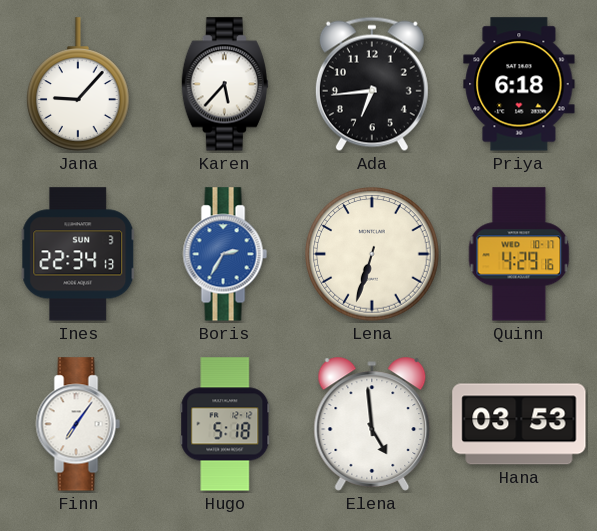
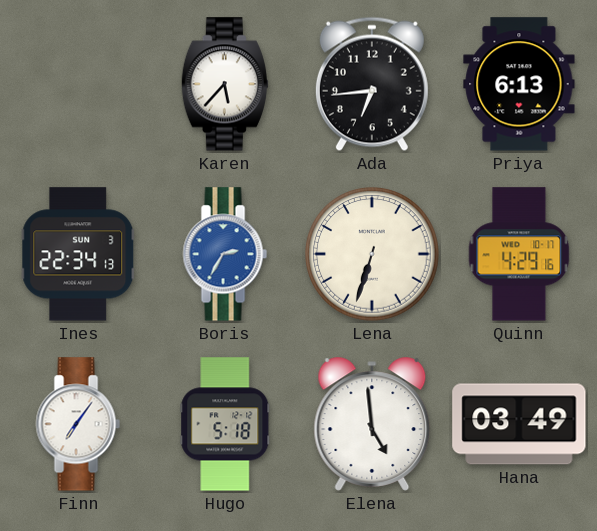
Jana: 9:07 -> none (79, 84)
Priya: 6:18 -> 6:13 (519, 84)
Hana: 03:53 -> 03:49 (519, 424)
